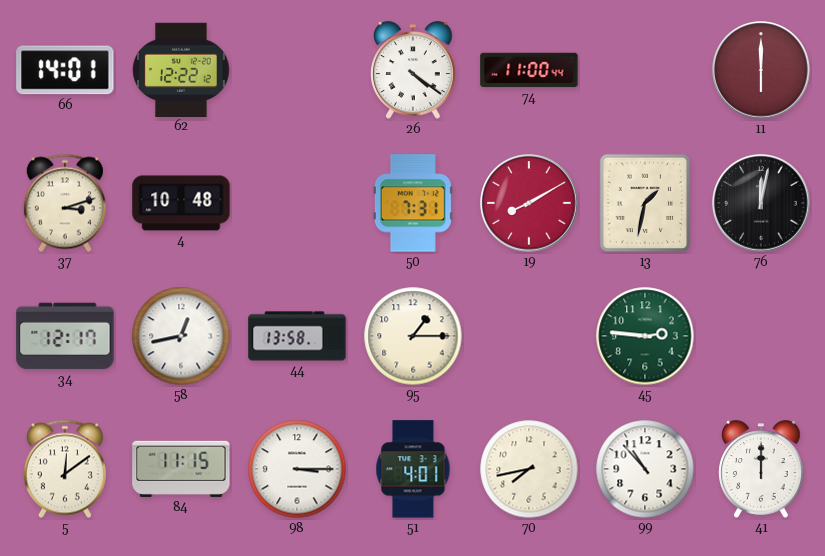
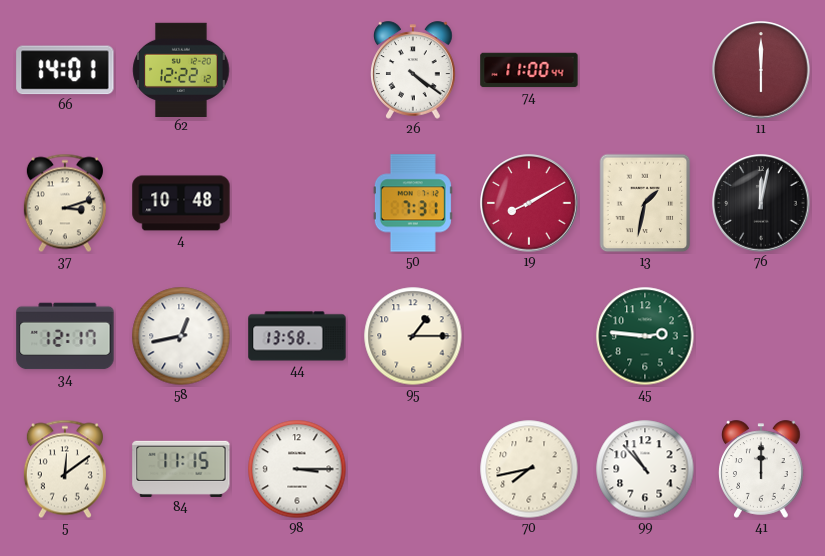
51: 4:01 -> none (413, 469)
